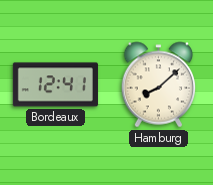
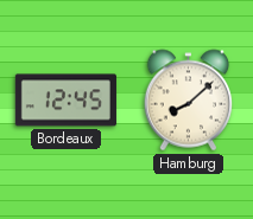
Bordeaux: 12:41 -> 12:45 (65, 101)
